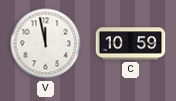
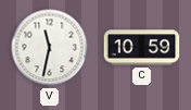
V: 11:58 -> 11:32 (50, 48)
